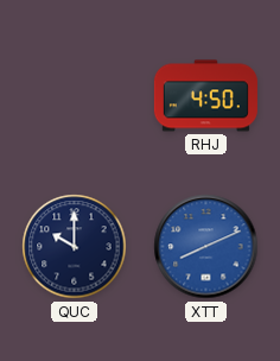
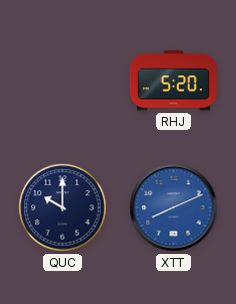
RHJ: 4:50 -> 5:20 (173, 81)
